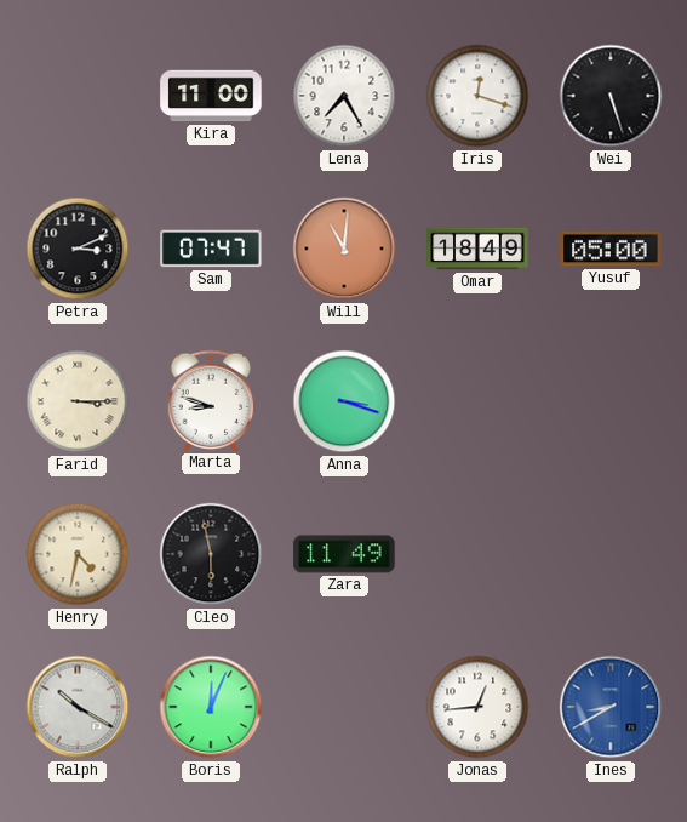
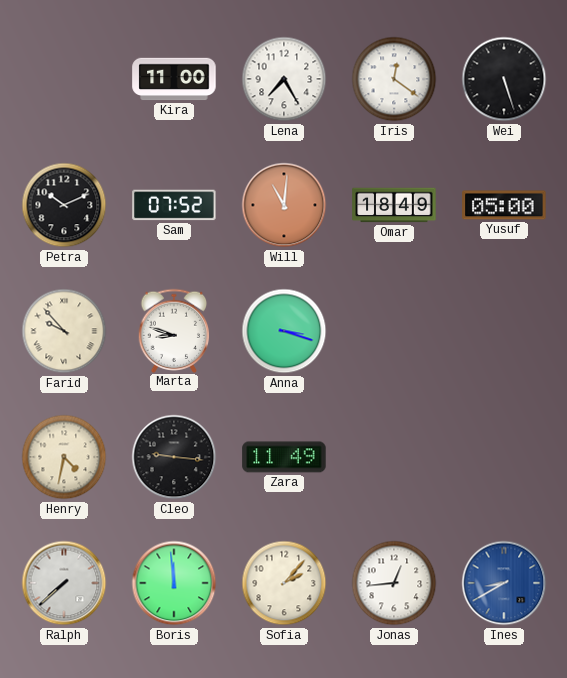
Iris: 12:18 -> 12:21 (394, 79)
Petra: 3:11 -> 10:11 (64, 205)
Sam: 07:47 -> 07:52 (174, 205)
Farid: 3:15 -> 9:53 (64, 331)
Cleo: 5:58 -> 9:16 (174, 457)
Ralph: 10:20 -> 7:38 (64, 583)
Boris: 12:04 -> 11:59 (174, 583)
Sofia: none -> 2:07 (284, 583)
